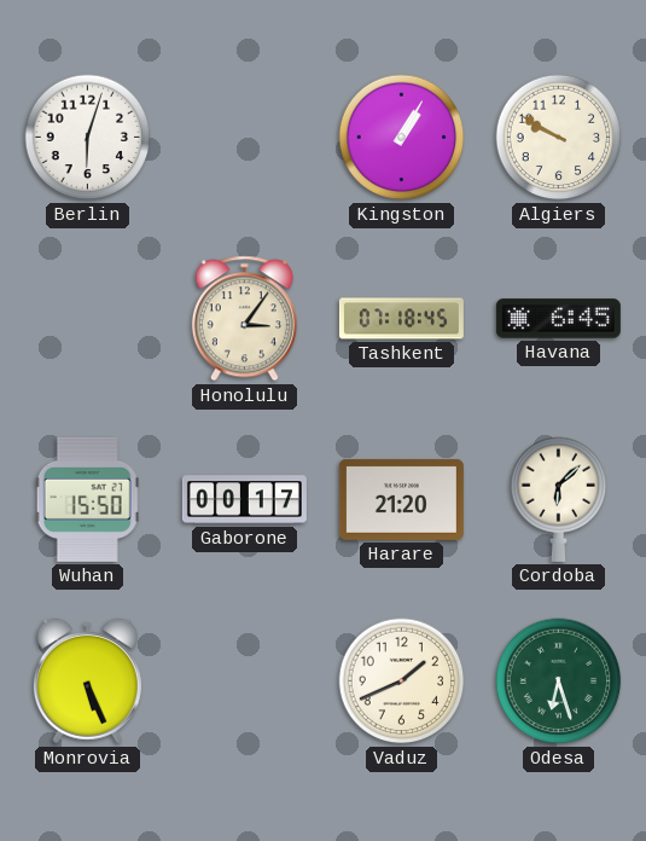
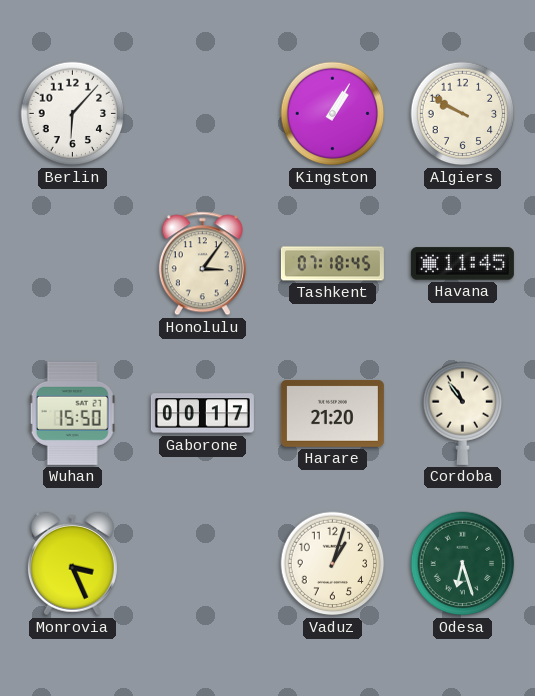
Berlin: 6:03 -> 6:07 (73, 114)
Havana: 6:45 -> 11:45 (462, 264)
Cordoba: 6:08 -> 10:54 (463, 413)
Monrovia: 5:26 -> 3:26 (72, 564)
Vaduz: 1:41 -> 1:03 (333, 564)
